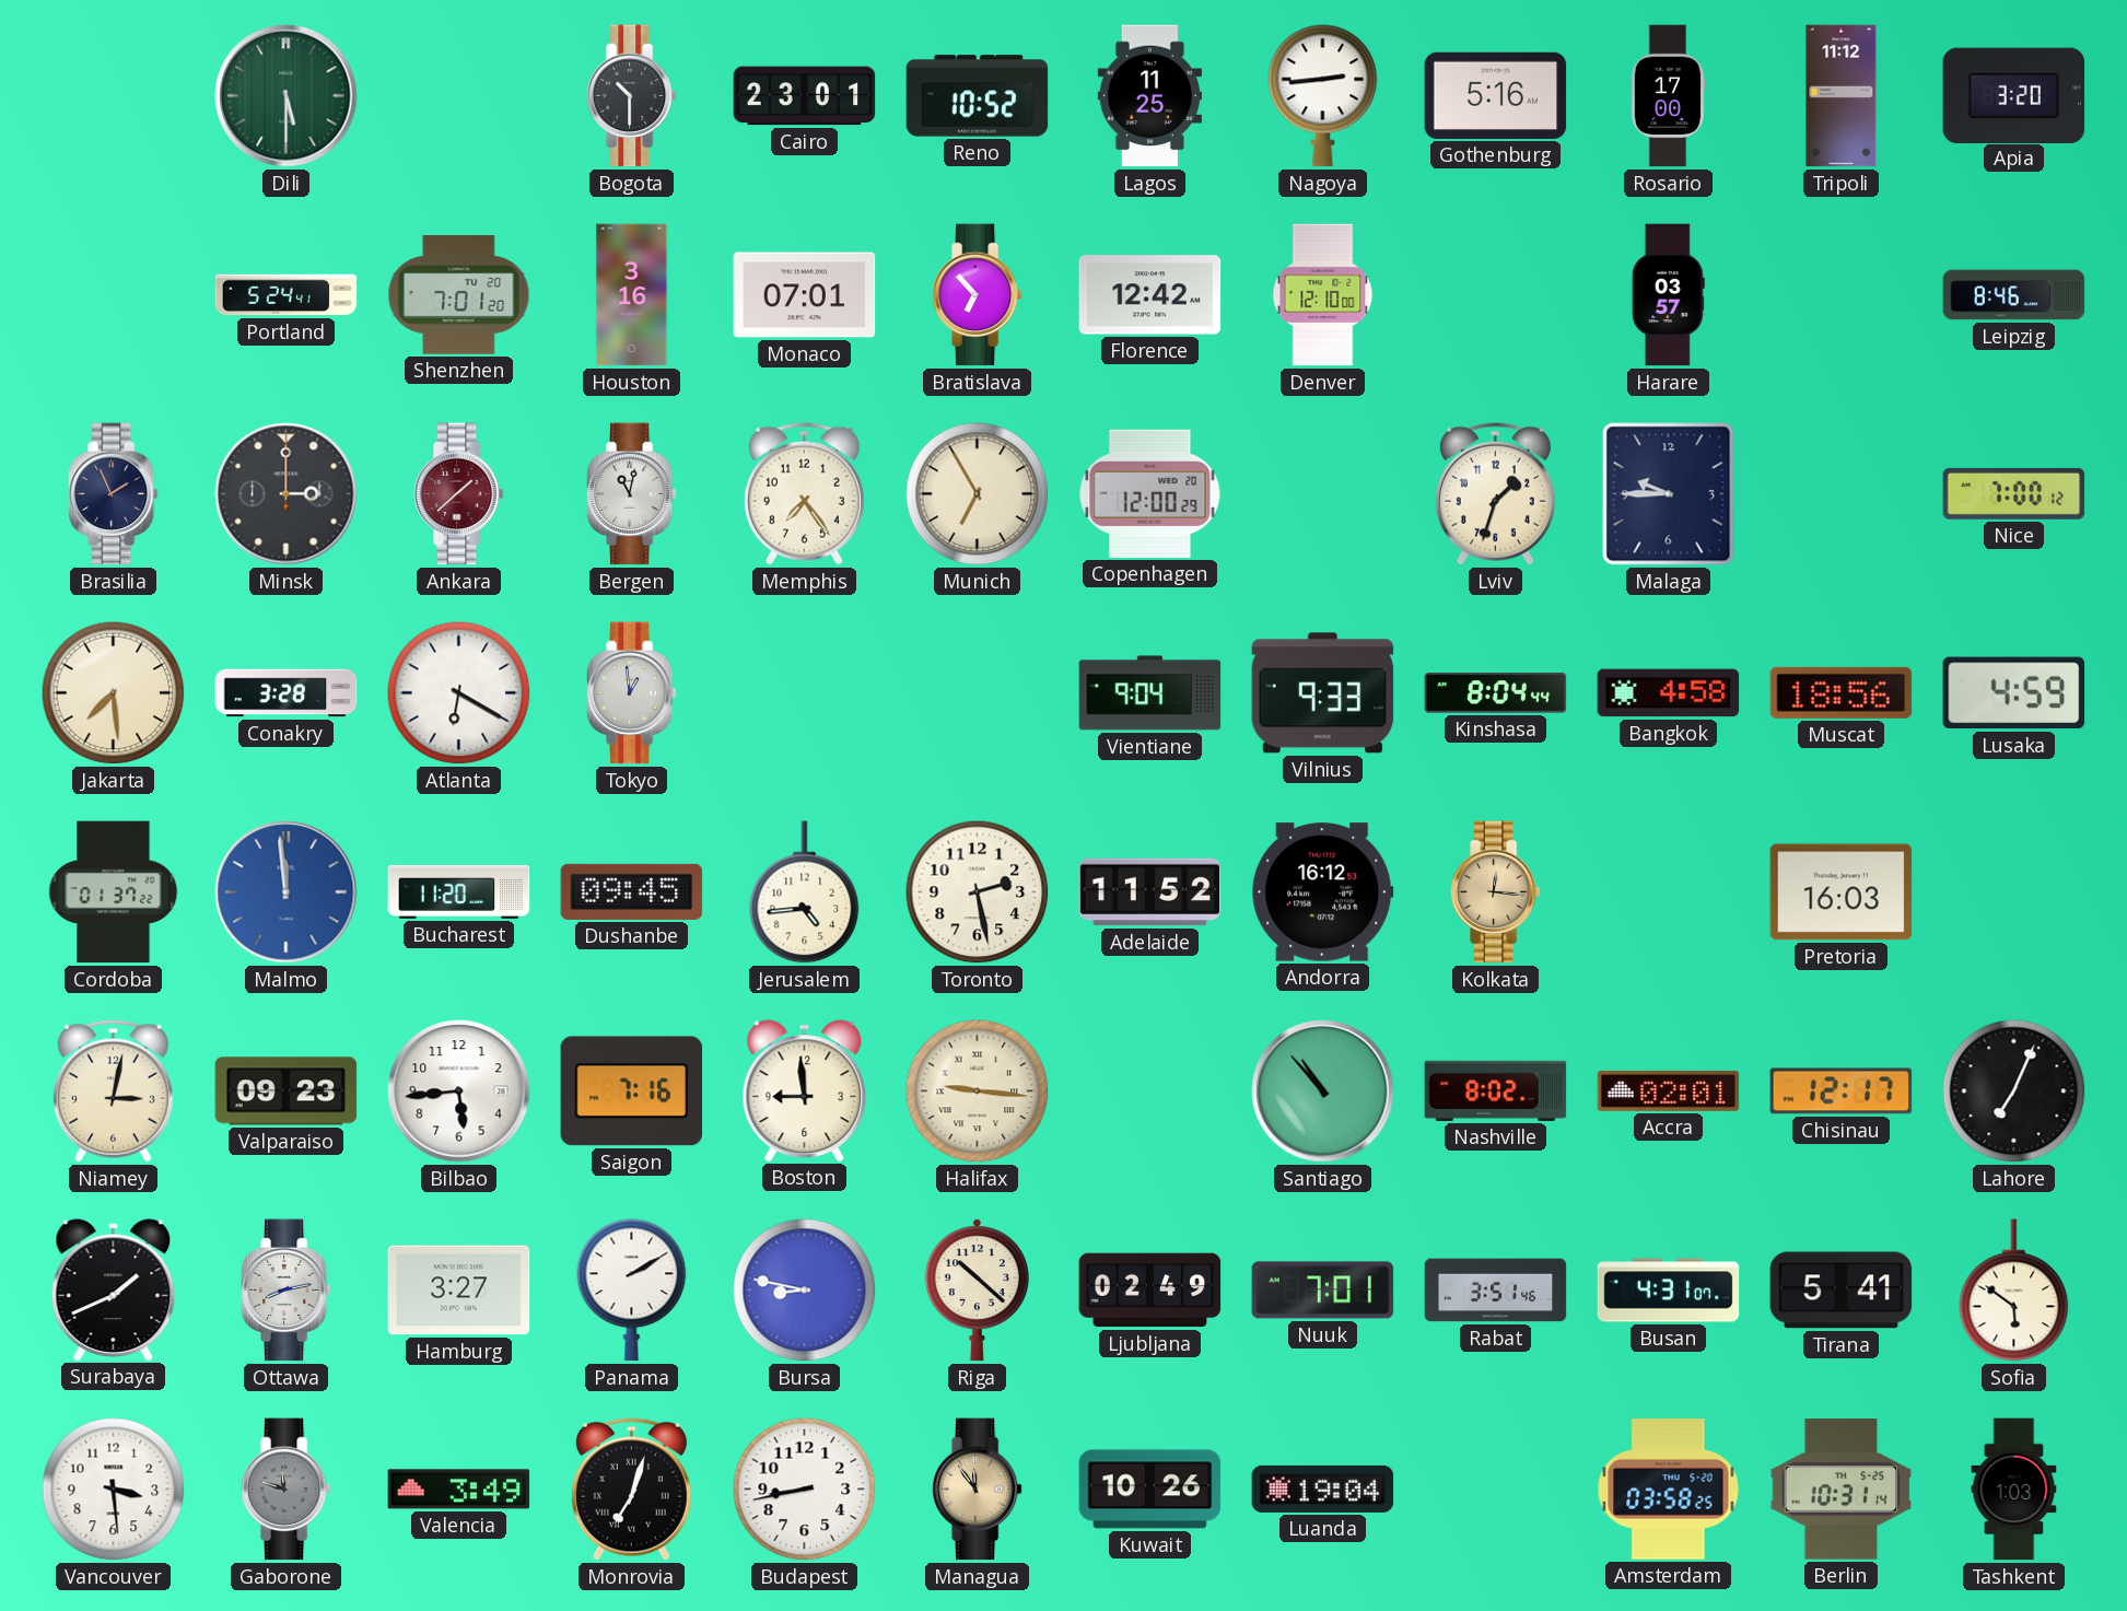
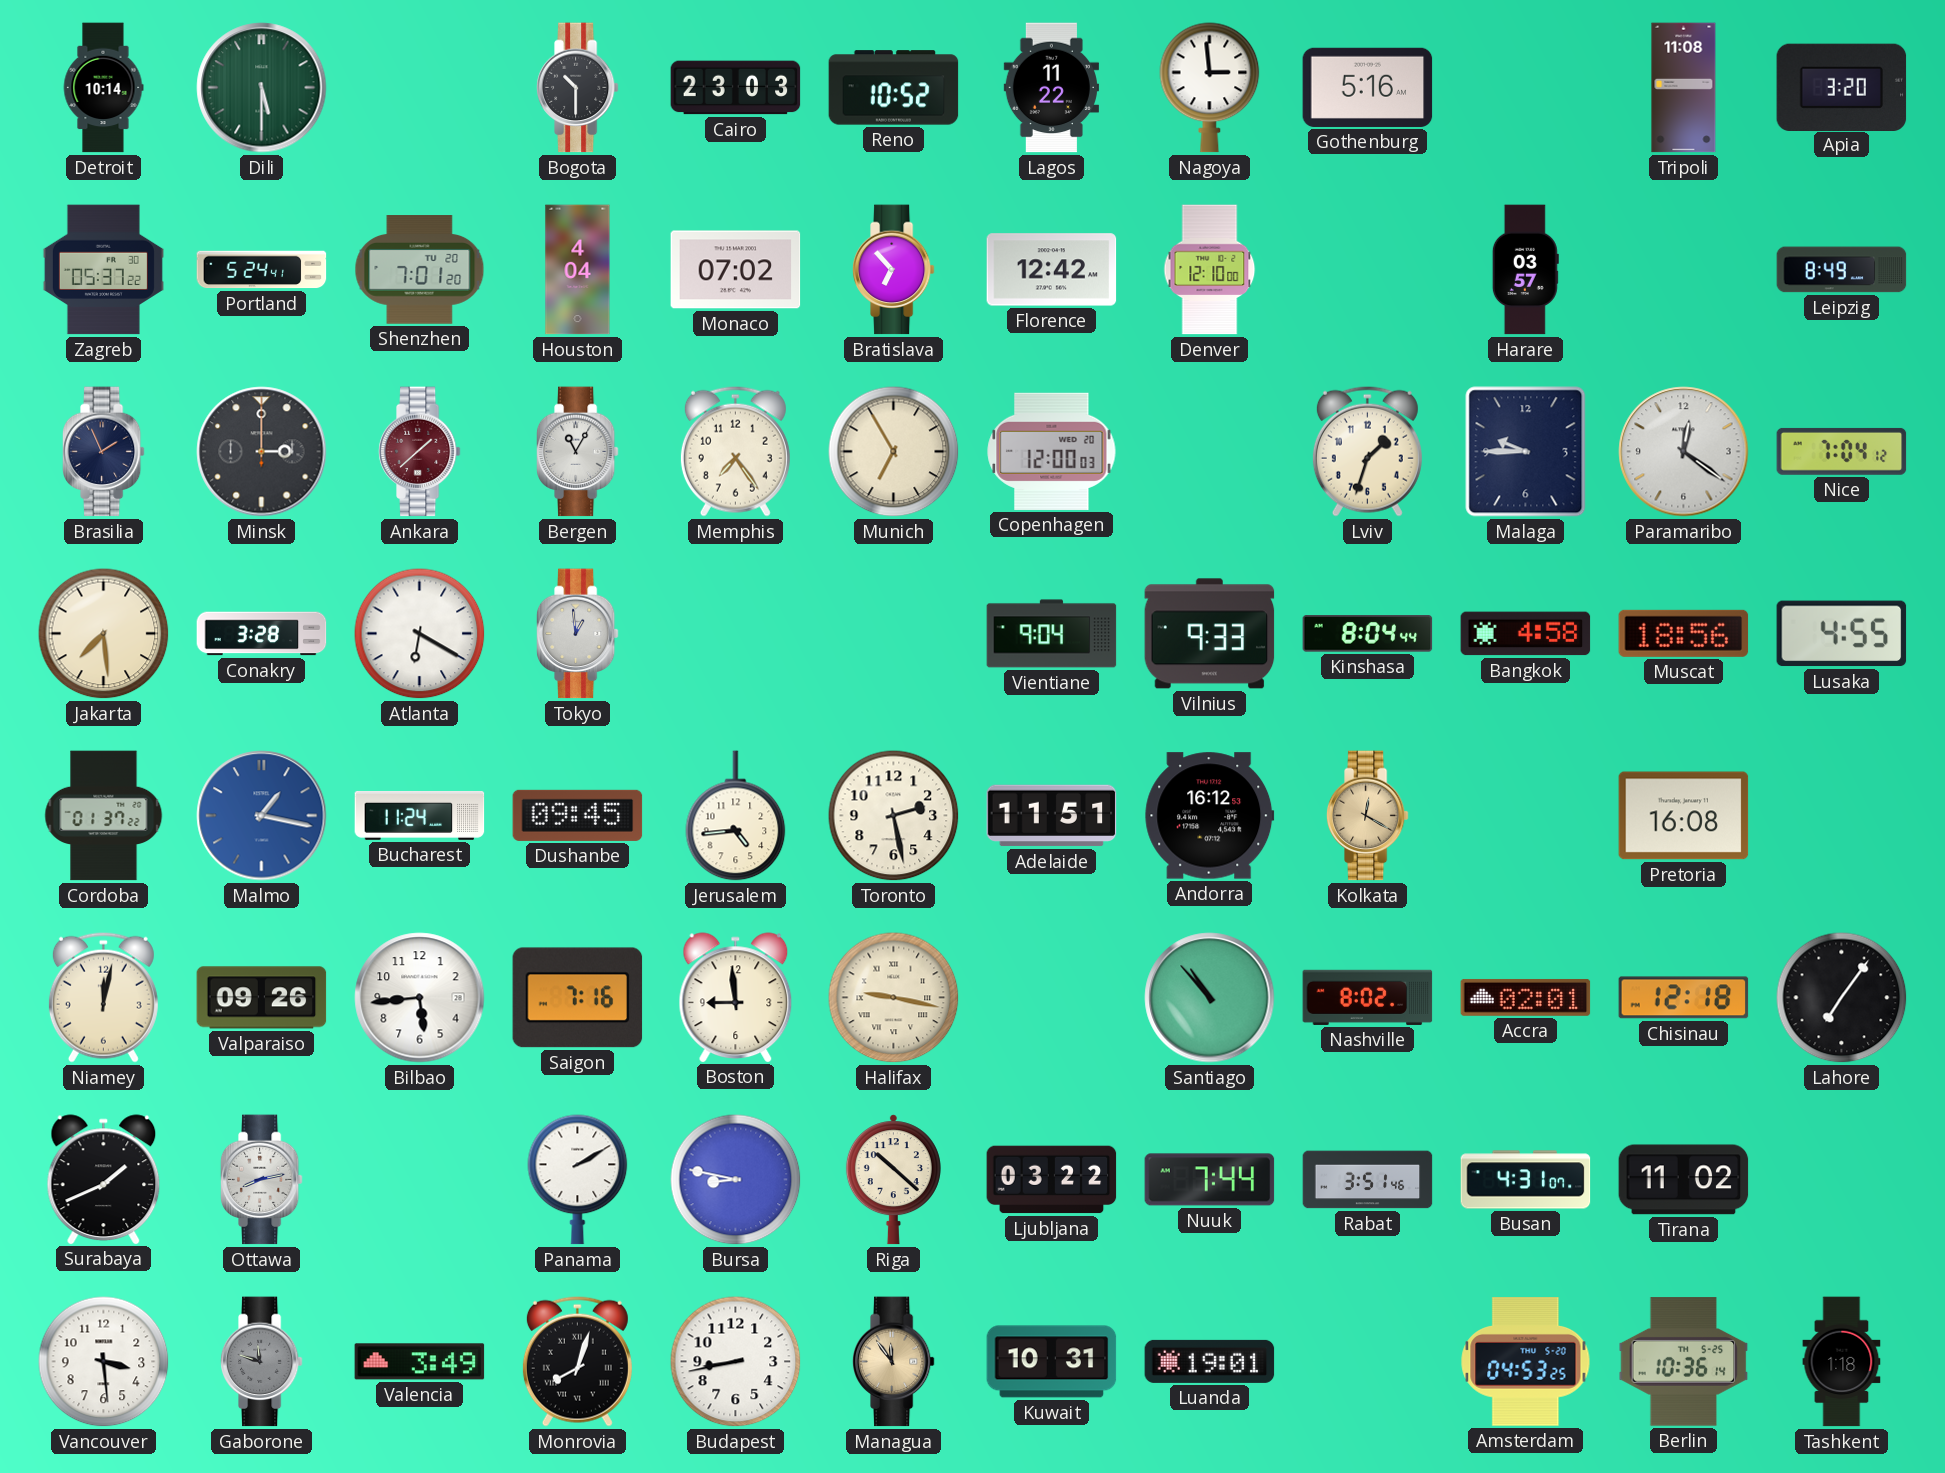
Detroit: none -> 10:14 (103, 88)
Cairo: 23:01 -> 23:03 (736, 88)
Lagos: 11:25 -> 11:22 (1051, 88)
Nagoya: 2:44 -> 2:59 (1210, 88)
Rosario: 17:00 -> none (1668, 96)
Tripoli: 11:12 -> 11:08 (1684, 88)
Zagreb: none -> 05:37 (103, 270)
Houston: 3:16 -> 4:04 (578, 270)
Monaco: 07:01 -> 07:02 (736, 270)
Leipzig: 8:46 -> 8:49 (1842, 270)
Bergen: 11:02 -> 11:05 (577, 452)
Copenhagen: 12:00:29 -> 12:00:03 (1052, 451)
Paramaribo: none -> 12:21 (1684, 452)
Nice: 7:00 -> 7:04 (1842, 451)
Lusaka: 4:59 -> 4:55 (1842, 634)
Malmo: 11:59 -> 1:17 (262, 816)
Bucharest: 11:20 -> 11:24 (420, 815)
Adelaide: 11:52 -> 11:51 (1052, 816)
Kolkata: 12:16 -> 12:20 (1367, 816)
Pretoria: 16:03 -> 16:08 (1684, 816)
Niamey: 3:02 -> 12:02 (103, 997)
Valparaiso: 09:23 -> 09:26 (262, 998)
Halifax: 9:16 -> 9:17 (894, 998)
Chisinau: 12:17 -> 12:18 (1684, 998)
Lahore: 7:04 -> 7:06 (1842, 998)
Hamburg: 3:27 -> none (459, 1291)
Ljubljana: 02:49 -> 03:22 (1052, 1180)
Nuuk: 7:01 -> 7:44 (1210, 1180)
Tirana: 5:41 -> 11:02 (1684, 1180)
Sofia: 5:51 -> none (2014, 1291)
Monrovia: 7:03 -> 8:03 (577, 1361)
Kuwait: 10:26 -> 10:31 (1052, 1362)
Luanda: 19:04 -> 19:01 (1210, 1361)
Amsterdam: 03:58 -> 04:53 (1526, 1362)
Berlin: 10:31 -> 10:36 (1684, 1362)
Tashkent: 1:03 -> 1:18 (1842, 1362)
